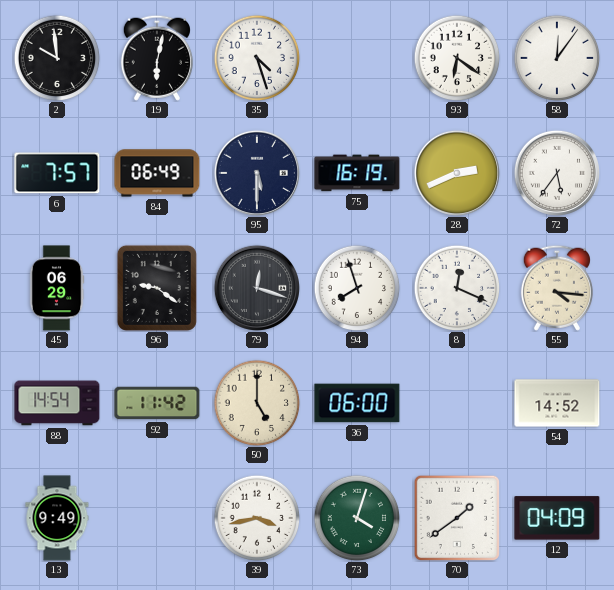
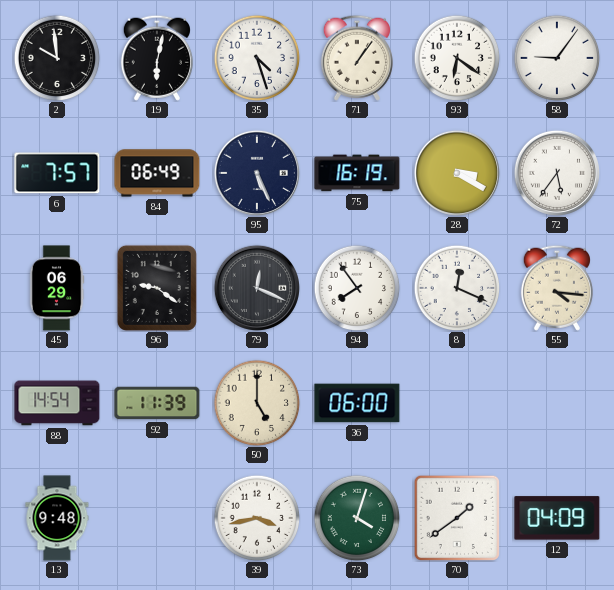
71: none -> 1:06 (357, 58)
58: 12:06 -> 9:06 (557, 58)
95: 5:30 -> 5:26 (257, 173)
28: 2:41 -> 3:20 (457, 173)
79: 12:18 -> 12:19 (257, 288)
94: 7:57 -> 7:54 (357, 288)
92: 11:42 -> 11:39 (157, 403)
54: 14:52 -> none (557, 403)
13: 9:49 -> 9:48 (57, 518)
